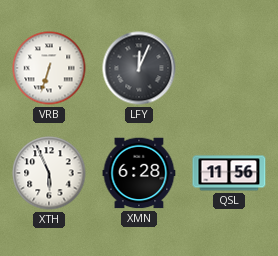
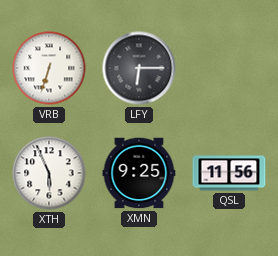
LFY: 12:04 -> 6:15 (139, 68)
XMN: 6:28 -> 9:25 (139, 173)
